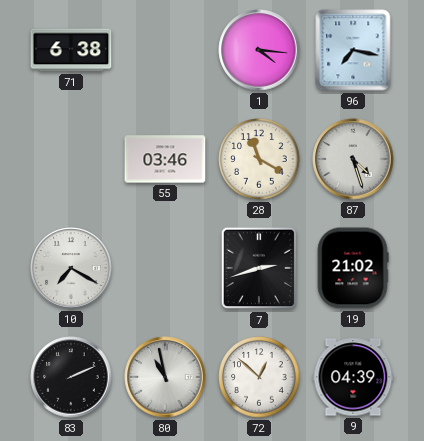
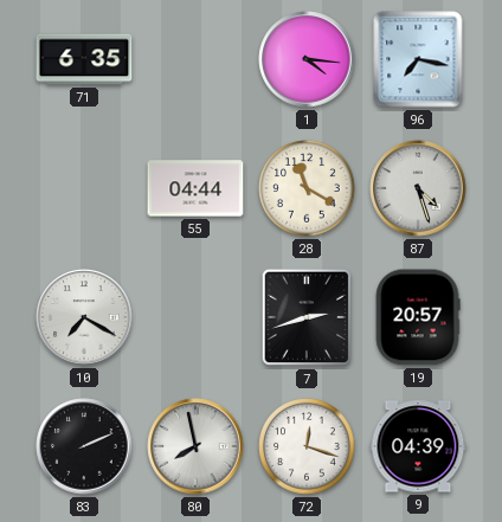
71: 6:38 -> 6:35 (84, 59)
55: 03:46 -> 04:44 (195, 188)
19: 21:02 -> 20:57 (418, 317)
80: 10:58 -> 7:58 (195, 446)
72: 12:52 -> 12:18 (307, 446)
